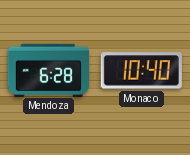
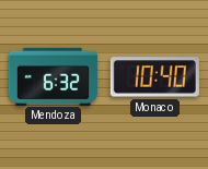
Mendoza: 6:28 -> 6:32 (53, 76)
